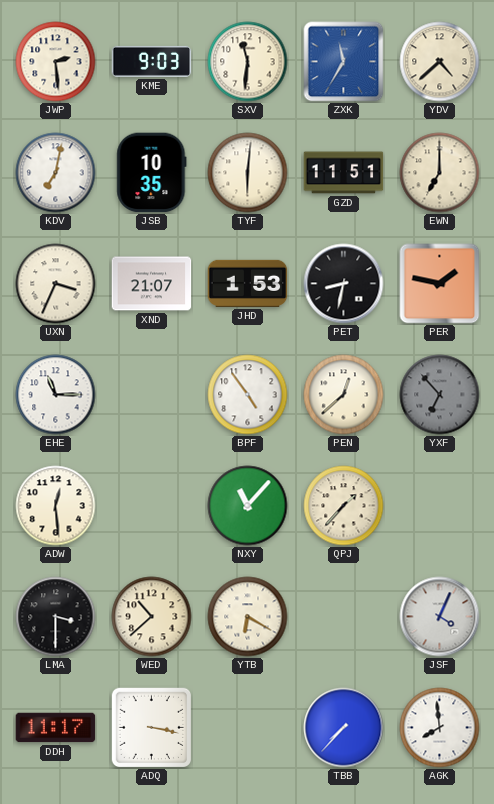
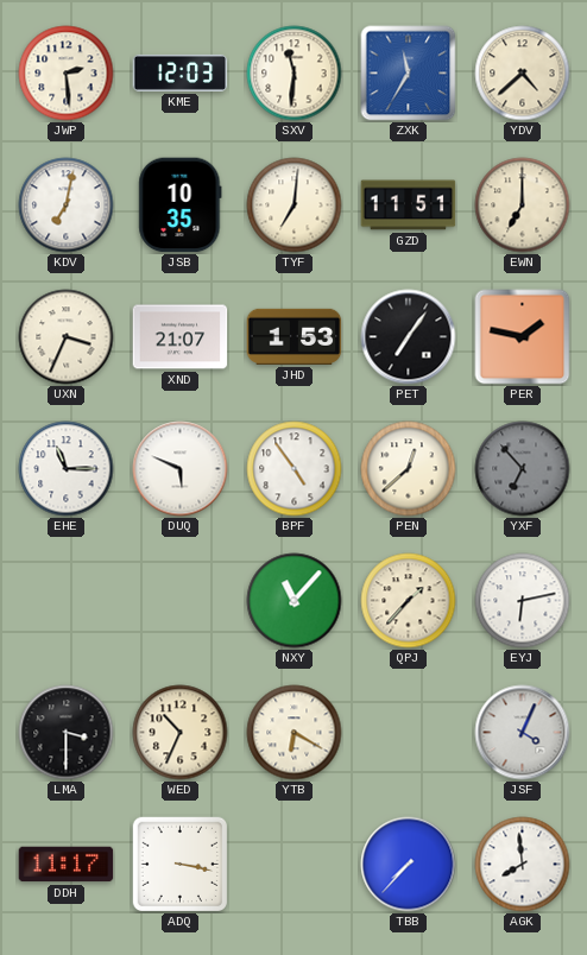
KME: 9:03 -> 12:03 (181, 72)
TYF: 6:01 -> 7:01 (295, 205)
PET: 8:32 -> 7:06 (409, 337)
DUQ: none -> 5:49 (181, 469)
ADW: 12:29 -> none (56, 506)
EYJ: none -> 6:13 (523, 601)
WED: 10:38 -> 10:34 (181, 733)
